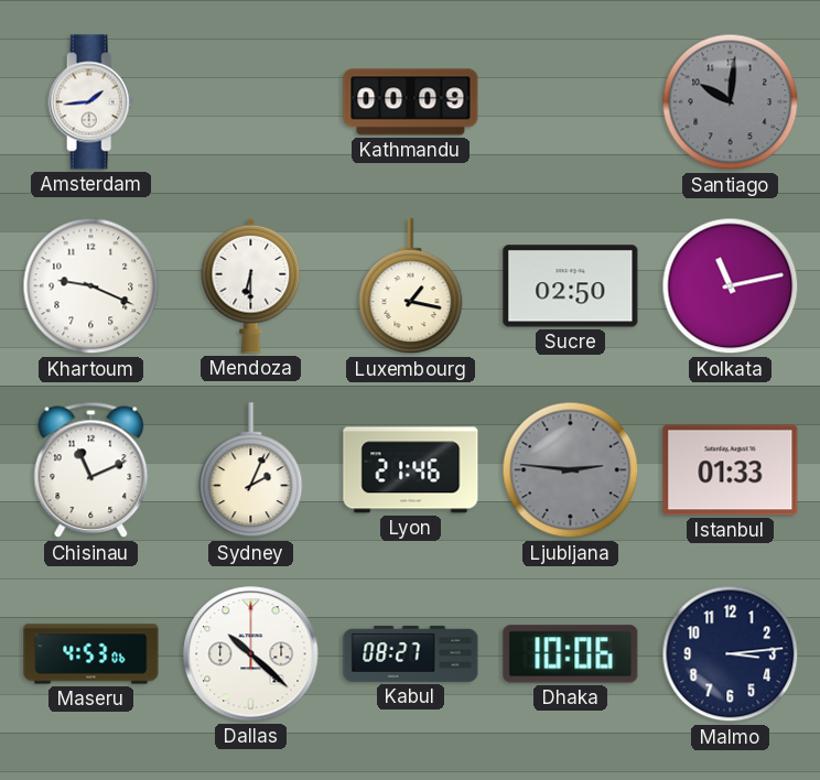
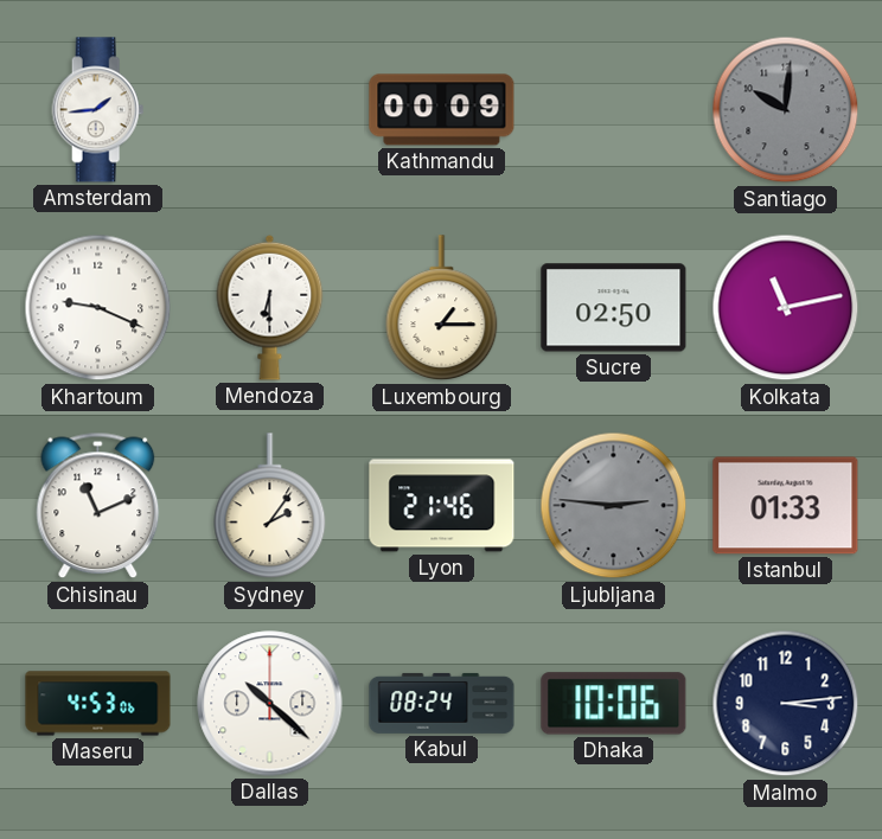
Luxembourg: 1:17 -> 1:15 (442, 308)
Sydney: 2:04 -> 2:06 (270, 506)
Kabul: 08:27 -> 08:24 (442, 703)
